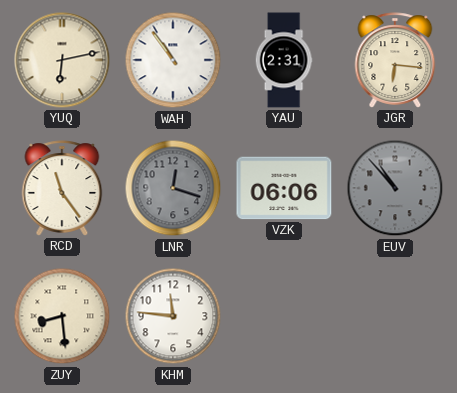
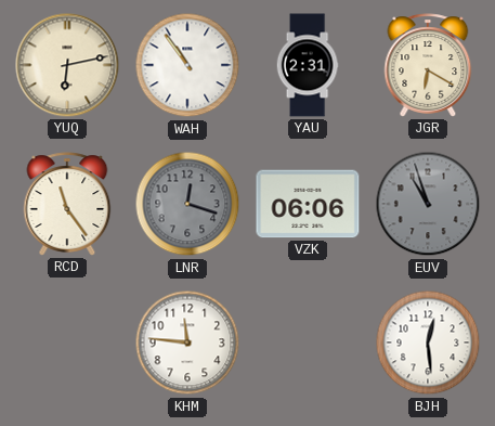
JGR: 6:16 -> 6:20 (428, 65)
EUV: 10:53 -> 10:57 (428, 204)
ZUY: 8:29 -> none (62, 316)
BJH: none -> 12:29 (428, 343)
